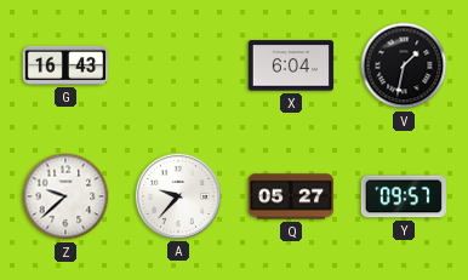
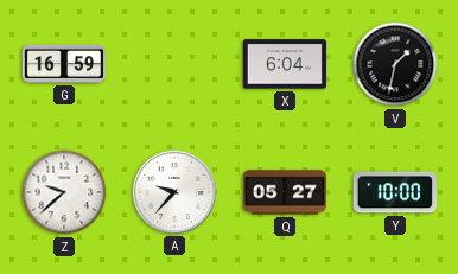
G: 16:43 -> 16:59 (64, 64)
Y: 09:57 -> 10:00 (395, 192)
